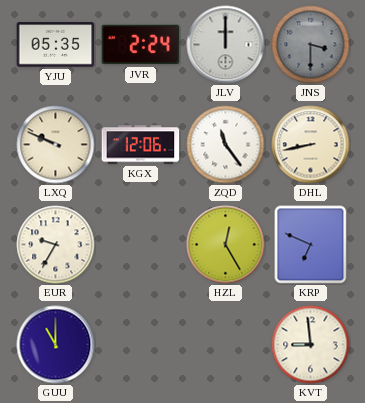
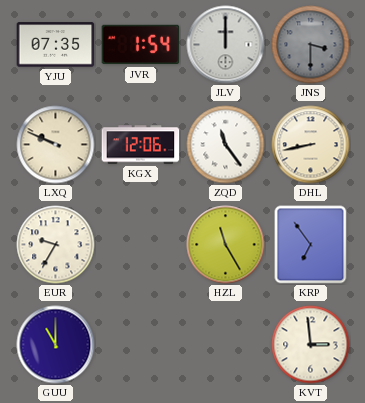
YJU: 05:35 -> 07:35 (56, 45)
JVR: 2:24 -> 1:54 (141, 45)
HZL: 12:25 -> 11:25 (226, 245)
KRP: 6:49 -> 6:54 (311, 245)
KVT: 8:59 -> 2:59 (311, 345)
